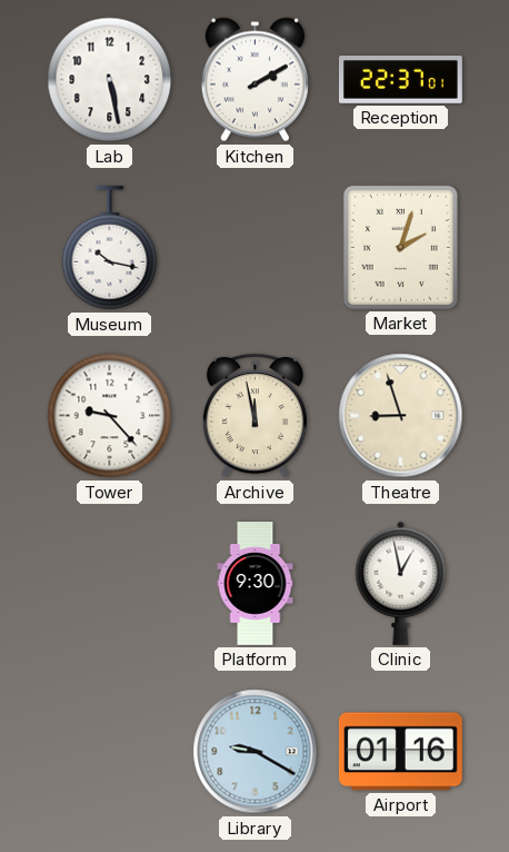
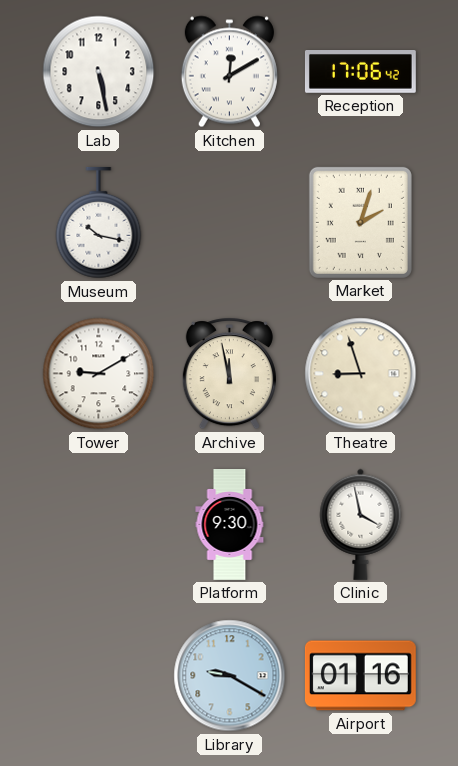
Kitchen: 2:10 -> 12:10 (229, 72)
Reception: 22:37 -> 17:06 (360, 72)
Tower: 9:23 -> 9:10 (99, 374)
Clinic: 12:58 -> 3:58 (361, 524)
